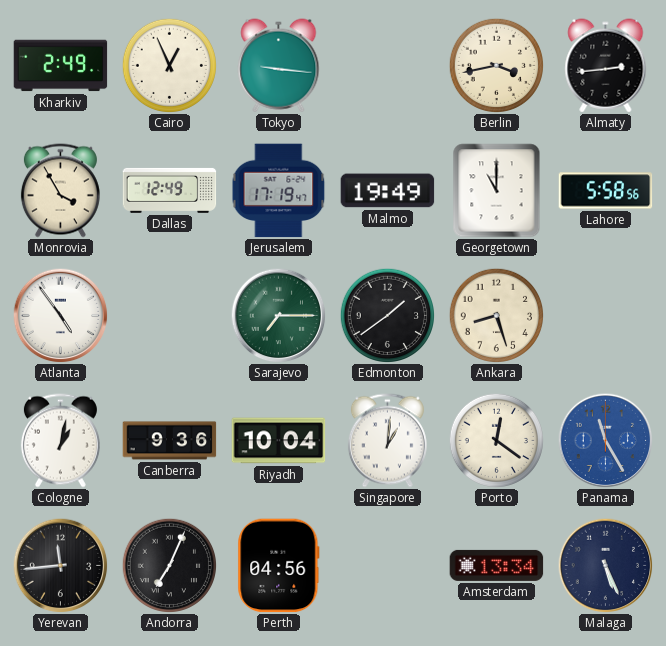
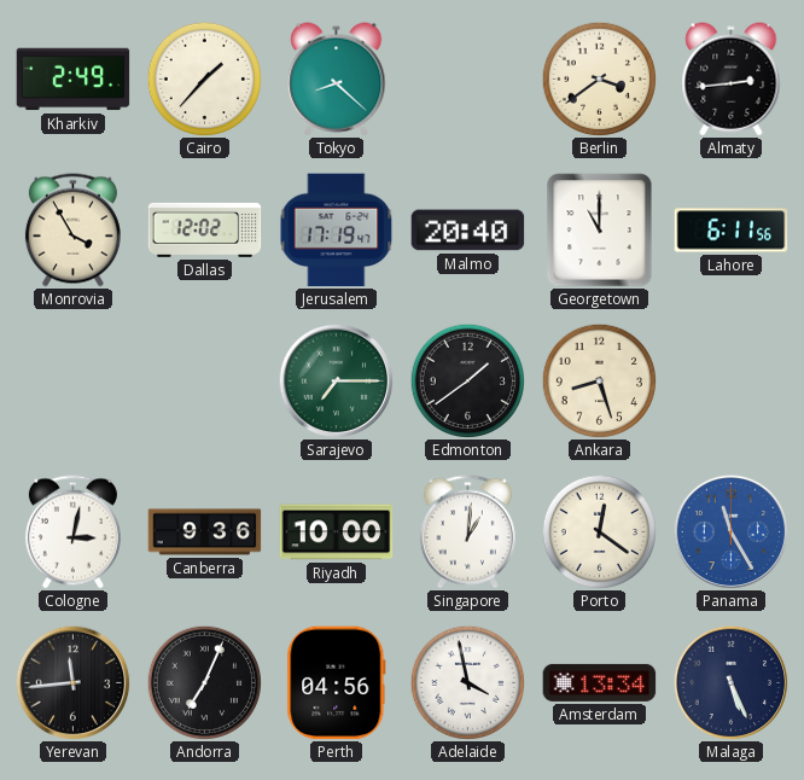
Cairo: 12:56 -> 1:37 (204, 78)
Tokyo: 9:16 -> 8:22 (337, 80)
Berlin: 3:43 -> 3:39 (599, 78)
Dallas: 12:49 -> 12:02 (205, 229)
Malmo: 19:49 -> 20:40 (468, 231)
Lahore: 5:58 -> 6:11 (732, 231)
Atlanta: 4:54 -> none (60, 315)
Cologne: 1:02 -> 3:02 (72, 532)
Riyadh: 10:04 -> 10:00 (337, 532)
Adelaide: none -> 3:58 (467, 682)
